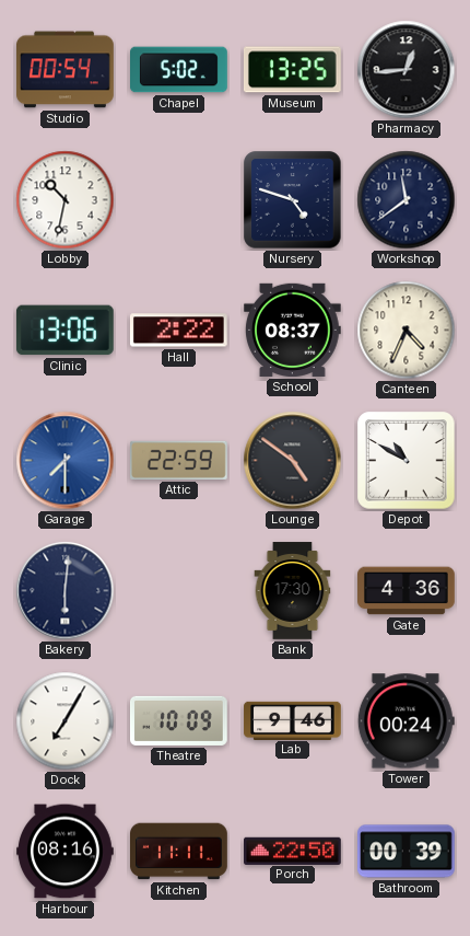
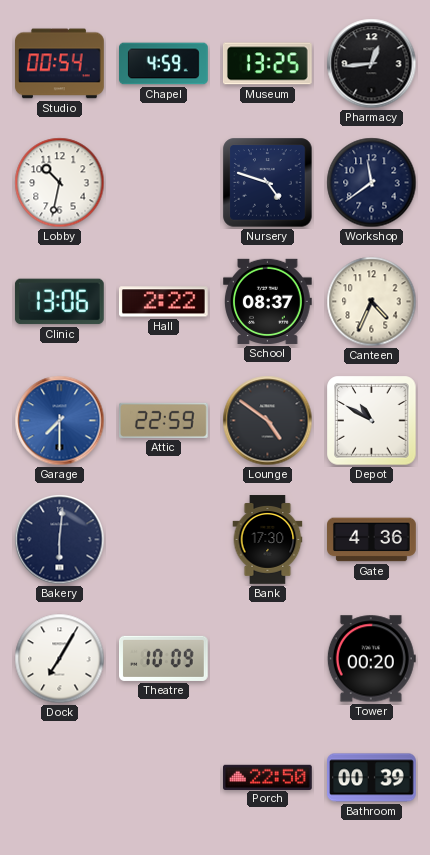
Chapel: 5:02 -> 4:59 (164, 64)
Lab: 9:46 -> none (293, 720)
Tower: 00:24 -> 00:20 (371, 659)
Harbour: 08:16 -> none (66, 852)
Kitchen: 11:11 -> none (179, 852)
